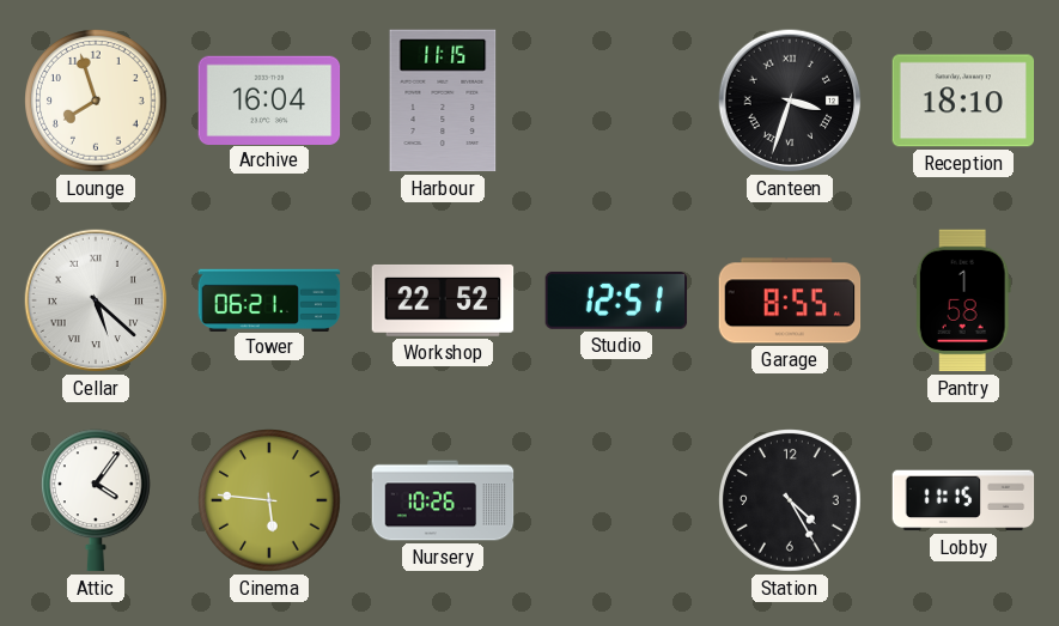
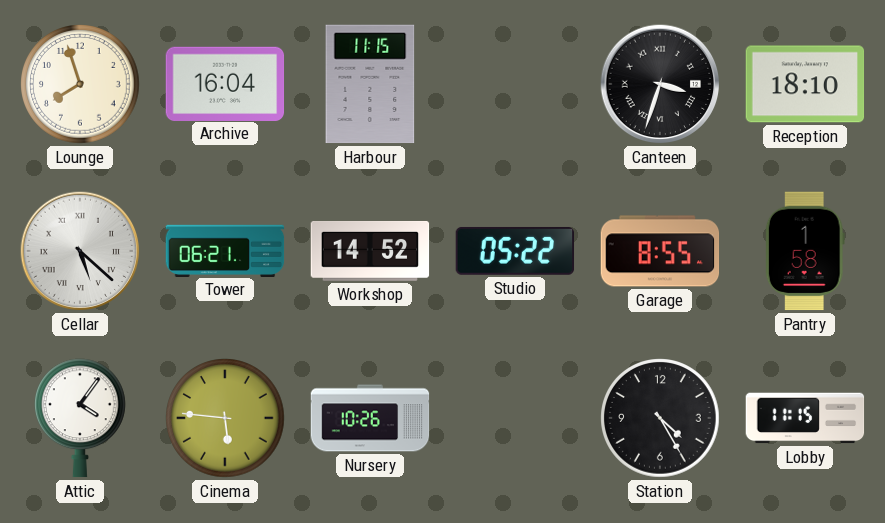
Workshop: 22:52 -> 14:52 (370, 251)
Studio: 12:51 -> 05:22 (515, 251)
